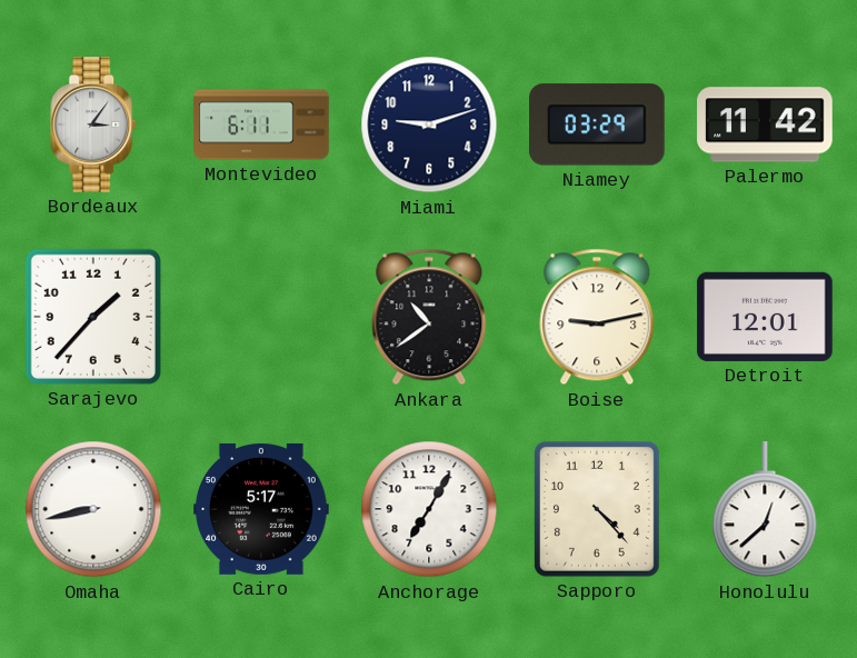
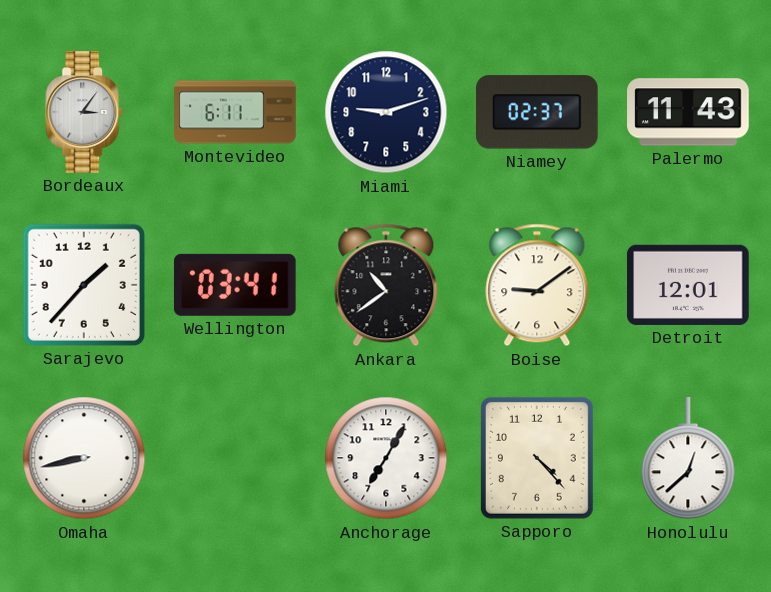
Niamey: 03:29 -> 02:37 (538, 112)
Palermo: 11:42 -> 11:43 (688, 112)
Wellington: none -> 03:41 (235, 285)
Boise: 9:13 -> 9:09 (537, 285)
Cairo: 5:17 -> none (261, 509)
